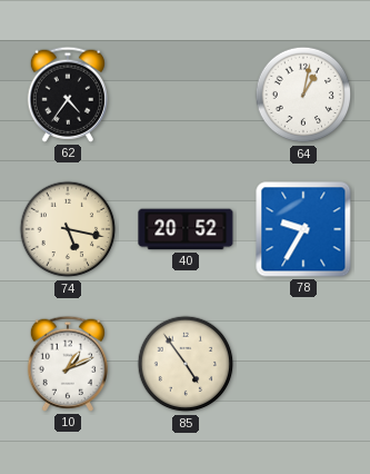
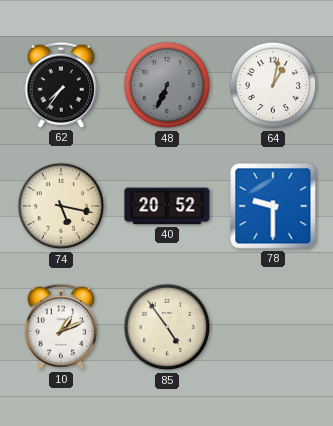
62: 4:36 -> 7:36 (60, 85)
48: none -> 6:34 (167, 85)
78: 9:35 -> 9:30 (273, 206)
